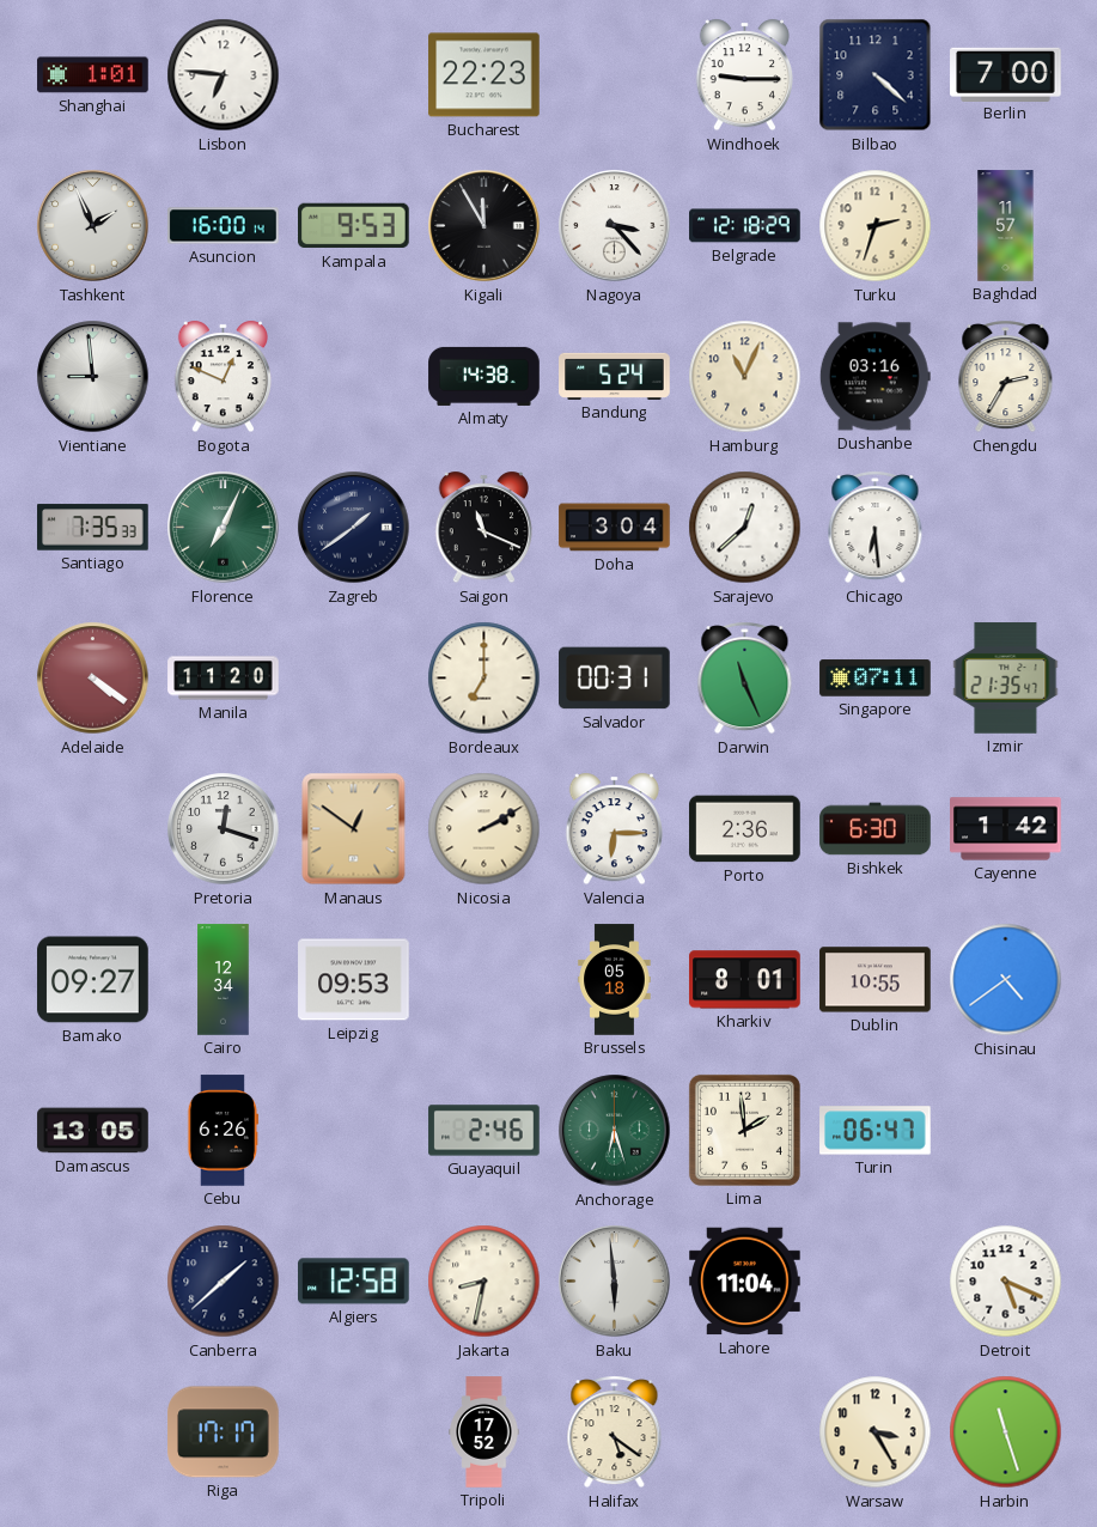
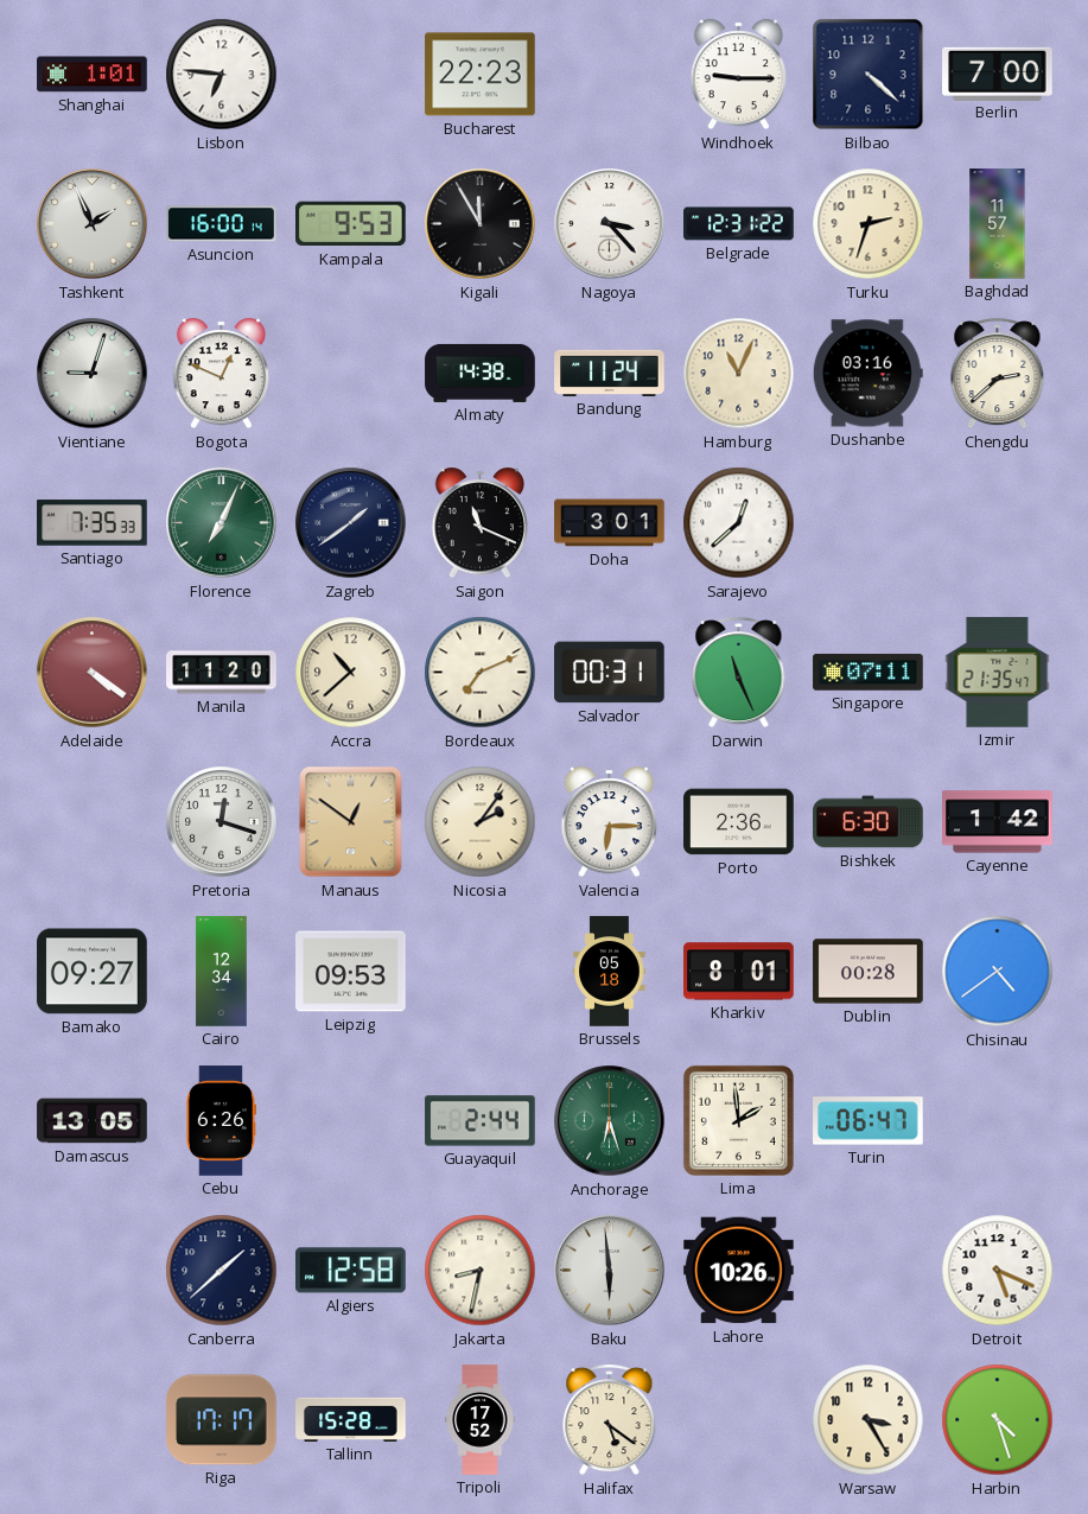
Belgrade: 12:18 -> 12:31 (739, 224)
Vientiane: 8:59 -> 9:03 (93, 374)
Bandung: 5:24 -> 11:24 (610, 373)
Chengdu: 2:35 -> 2:38 (998, 374)
Doha: 3:04 -> 3:01 (610, 523)
Chicago: 6:29 -> none (876, 528)
Accra: none -> 10:38 (351, 673)
Bordeaux: 7:00 -> 7:11 (481, 673)
Nicosia: 2:10 -> 2:06 (481, 822)
Dublin: 10:55 -> 00:28 (869, 972)
Guayaquil: 2:46 -> 2:44 (481, 1121)
Lahore: 11:04 -> 10:26 (739, 1271)
Tallinn: none -> 15:28 (351, 1419)
Harbin: 11:27 -> 4:27 (998, 1420)
